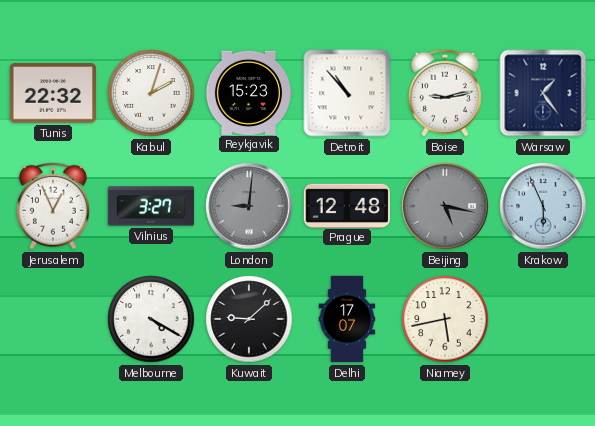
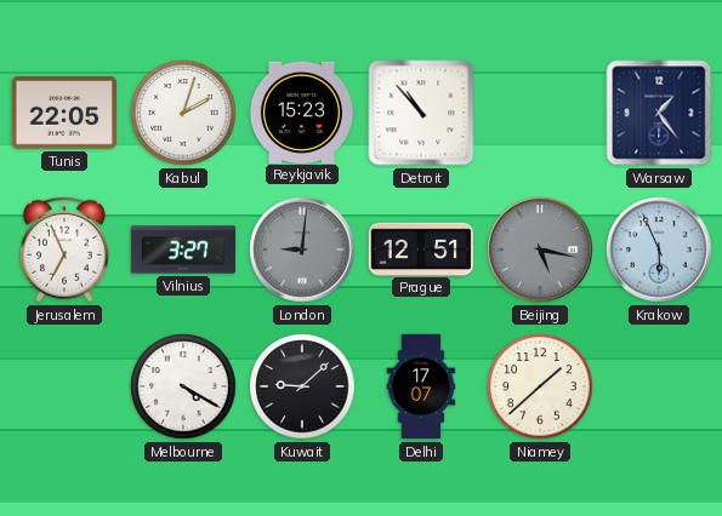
Tunis: 22:32 -> 22:05 (63, 113)
Boise: 9:13 -> none (445, 93)
Jerusalem: 12:56 -> 6:56 (64, 250)
Prague: 12:48 -> 12:51 (420, 248)
Niamey: 5:43 -> 1:38 (540, 386)
